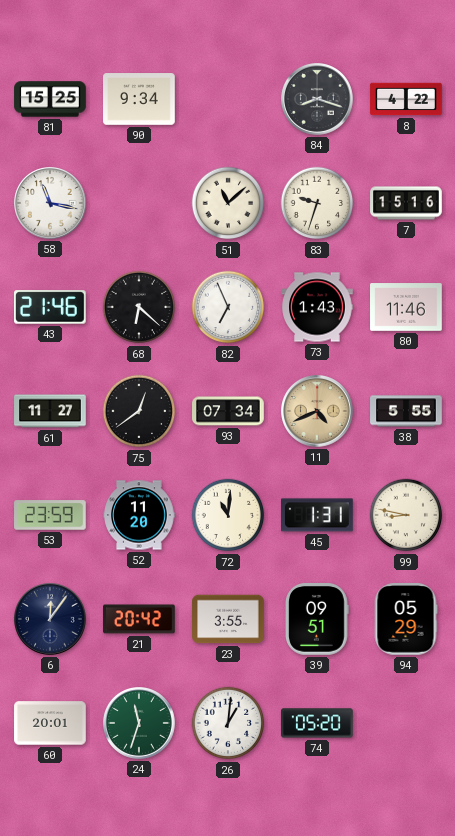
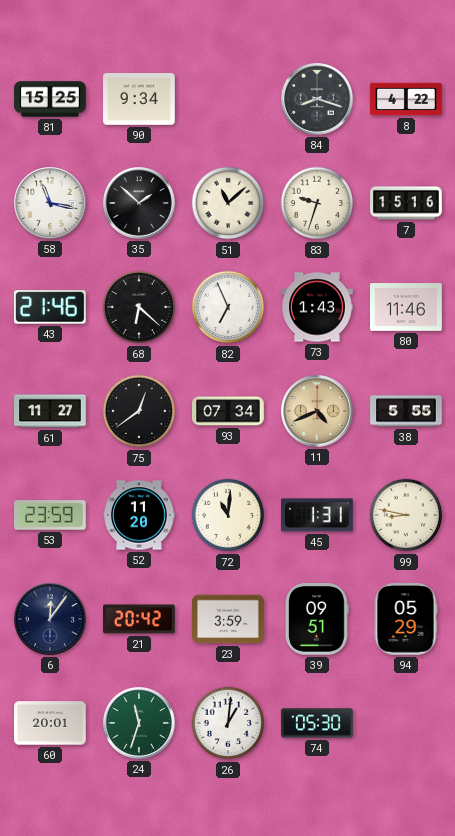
35: none -> 1:52 (140, 204)
23: 3:55 -> 3:59 (228, 619)
74: 05:20 -> 05:30 (317, 723)
